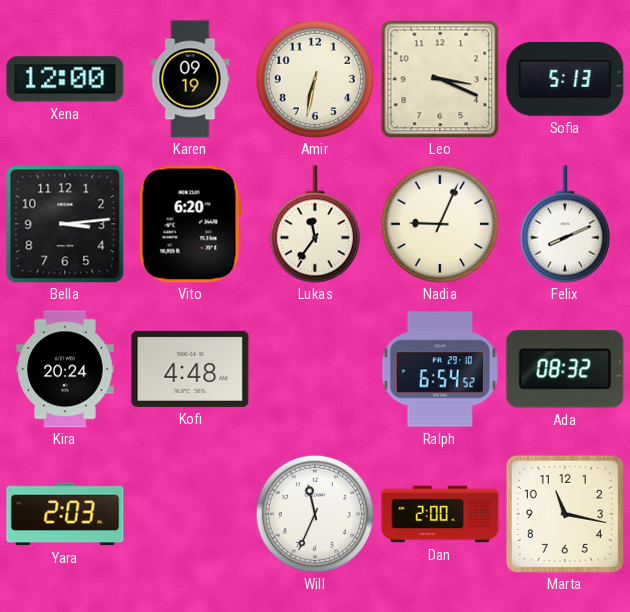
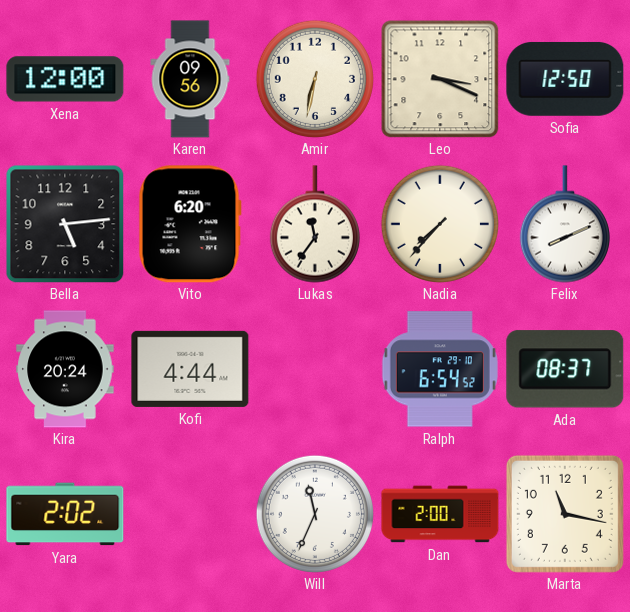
Karen: 09:19 -> 09:56 (190, 79)
Sofia: 5:13 -> 12:50 (565, 79)
Bella: 3:14 -> 5:14 (65, 224)
Nadia: 9:04 -> 7:37 (440, 224)
Kofi: 4:48 -> 4:44 (190, 369)
Ada: 08:32 -> 08:37 (565, 369)
Yara: 2:03 -> 2:02 (65, 514)
